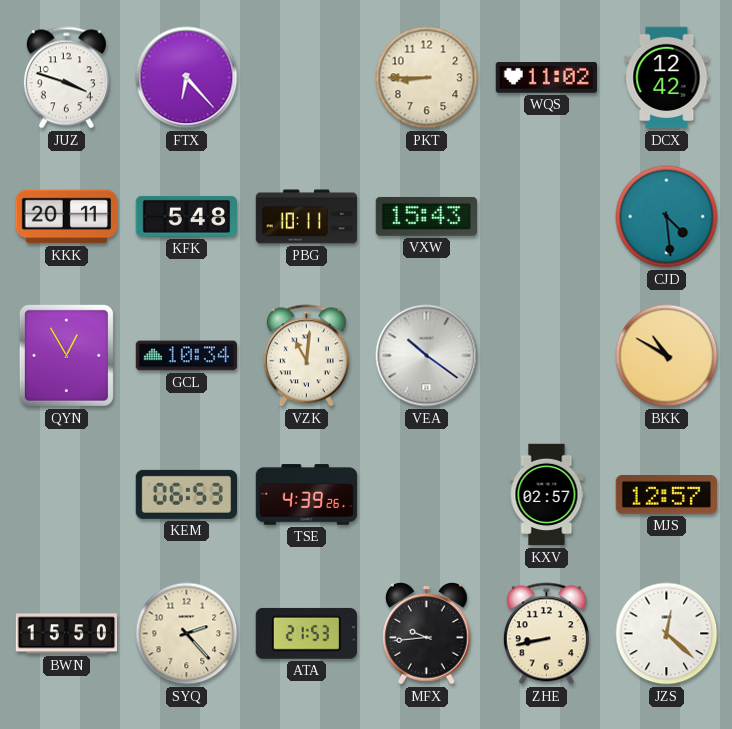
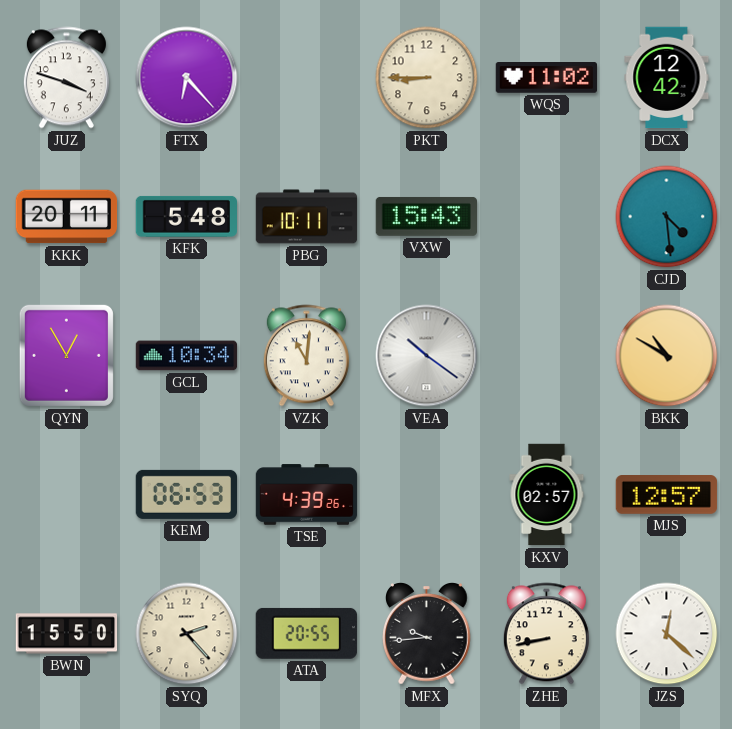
ATA: 21:53 -> 20:55 (306, 633)
